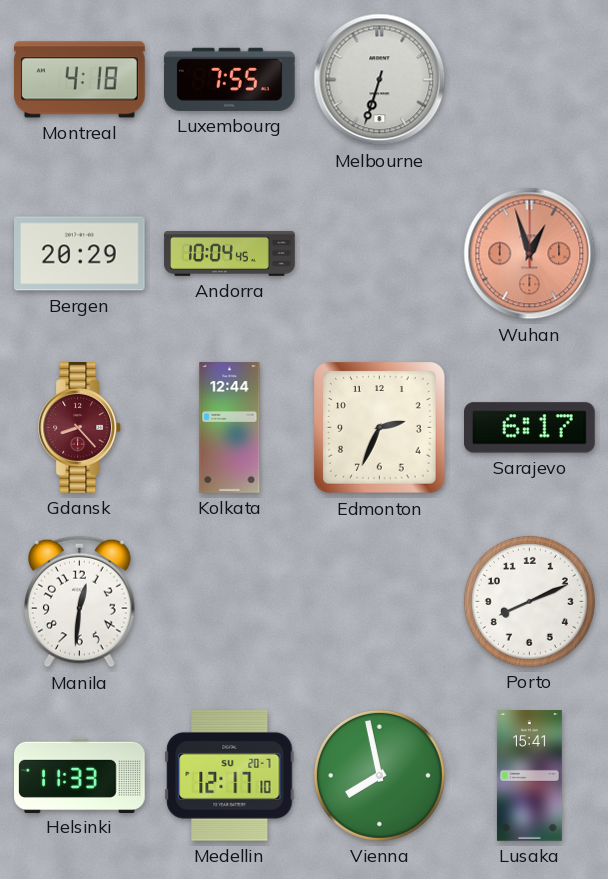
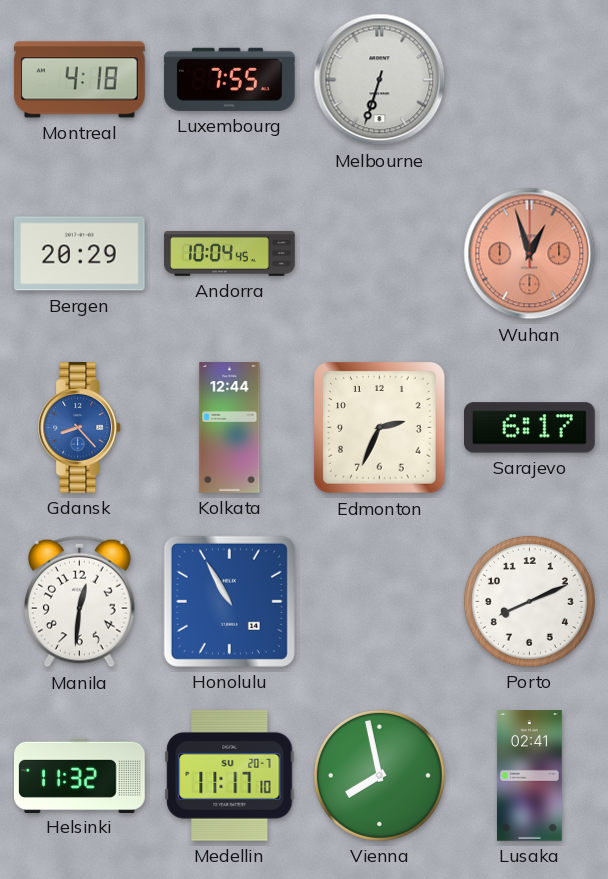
Gdansk dial: burgundy -> blue (79, 428)
Honolulu: none -> 10:55 (229, 601)
Helsinki: 11:33 -> 11:32 (80, 775)
Medellin: 12:17 -> 11:17 (230, 775)
Lusaka: 15:41 -> 02:41 (529, 776)
